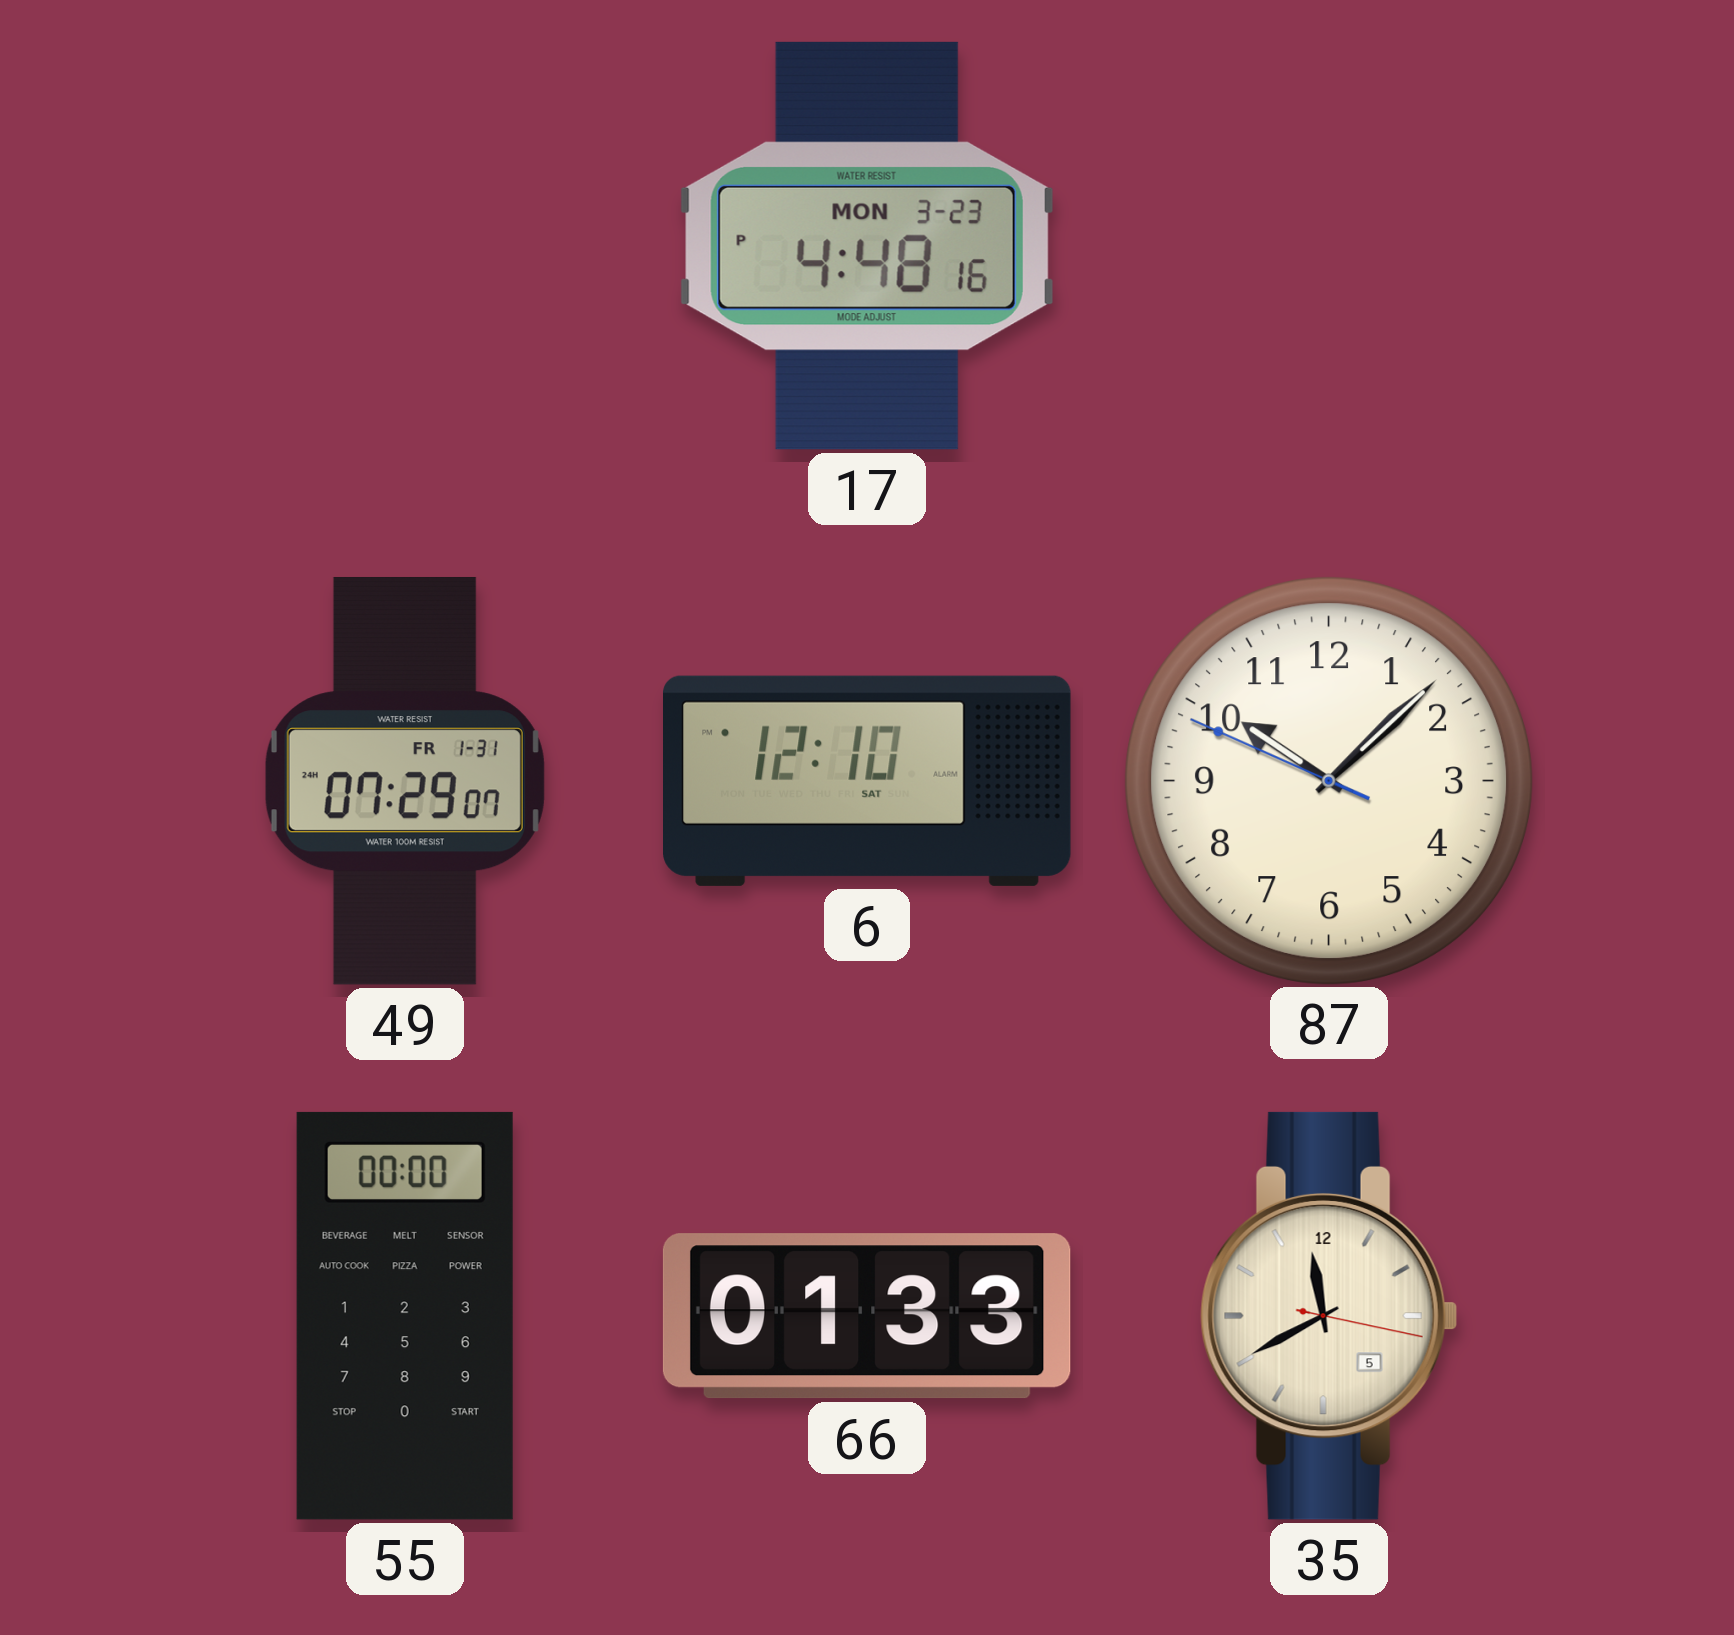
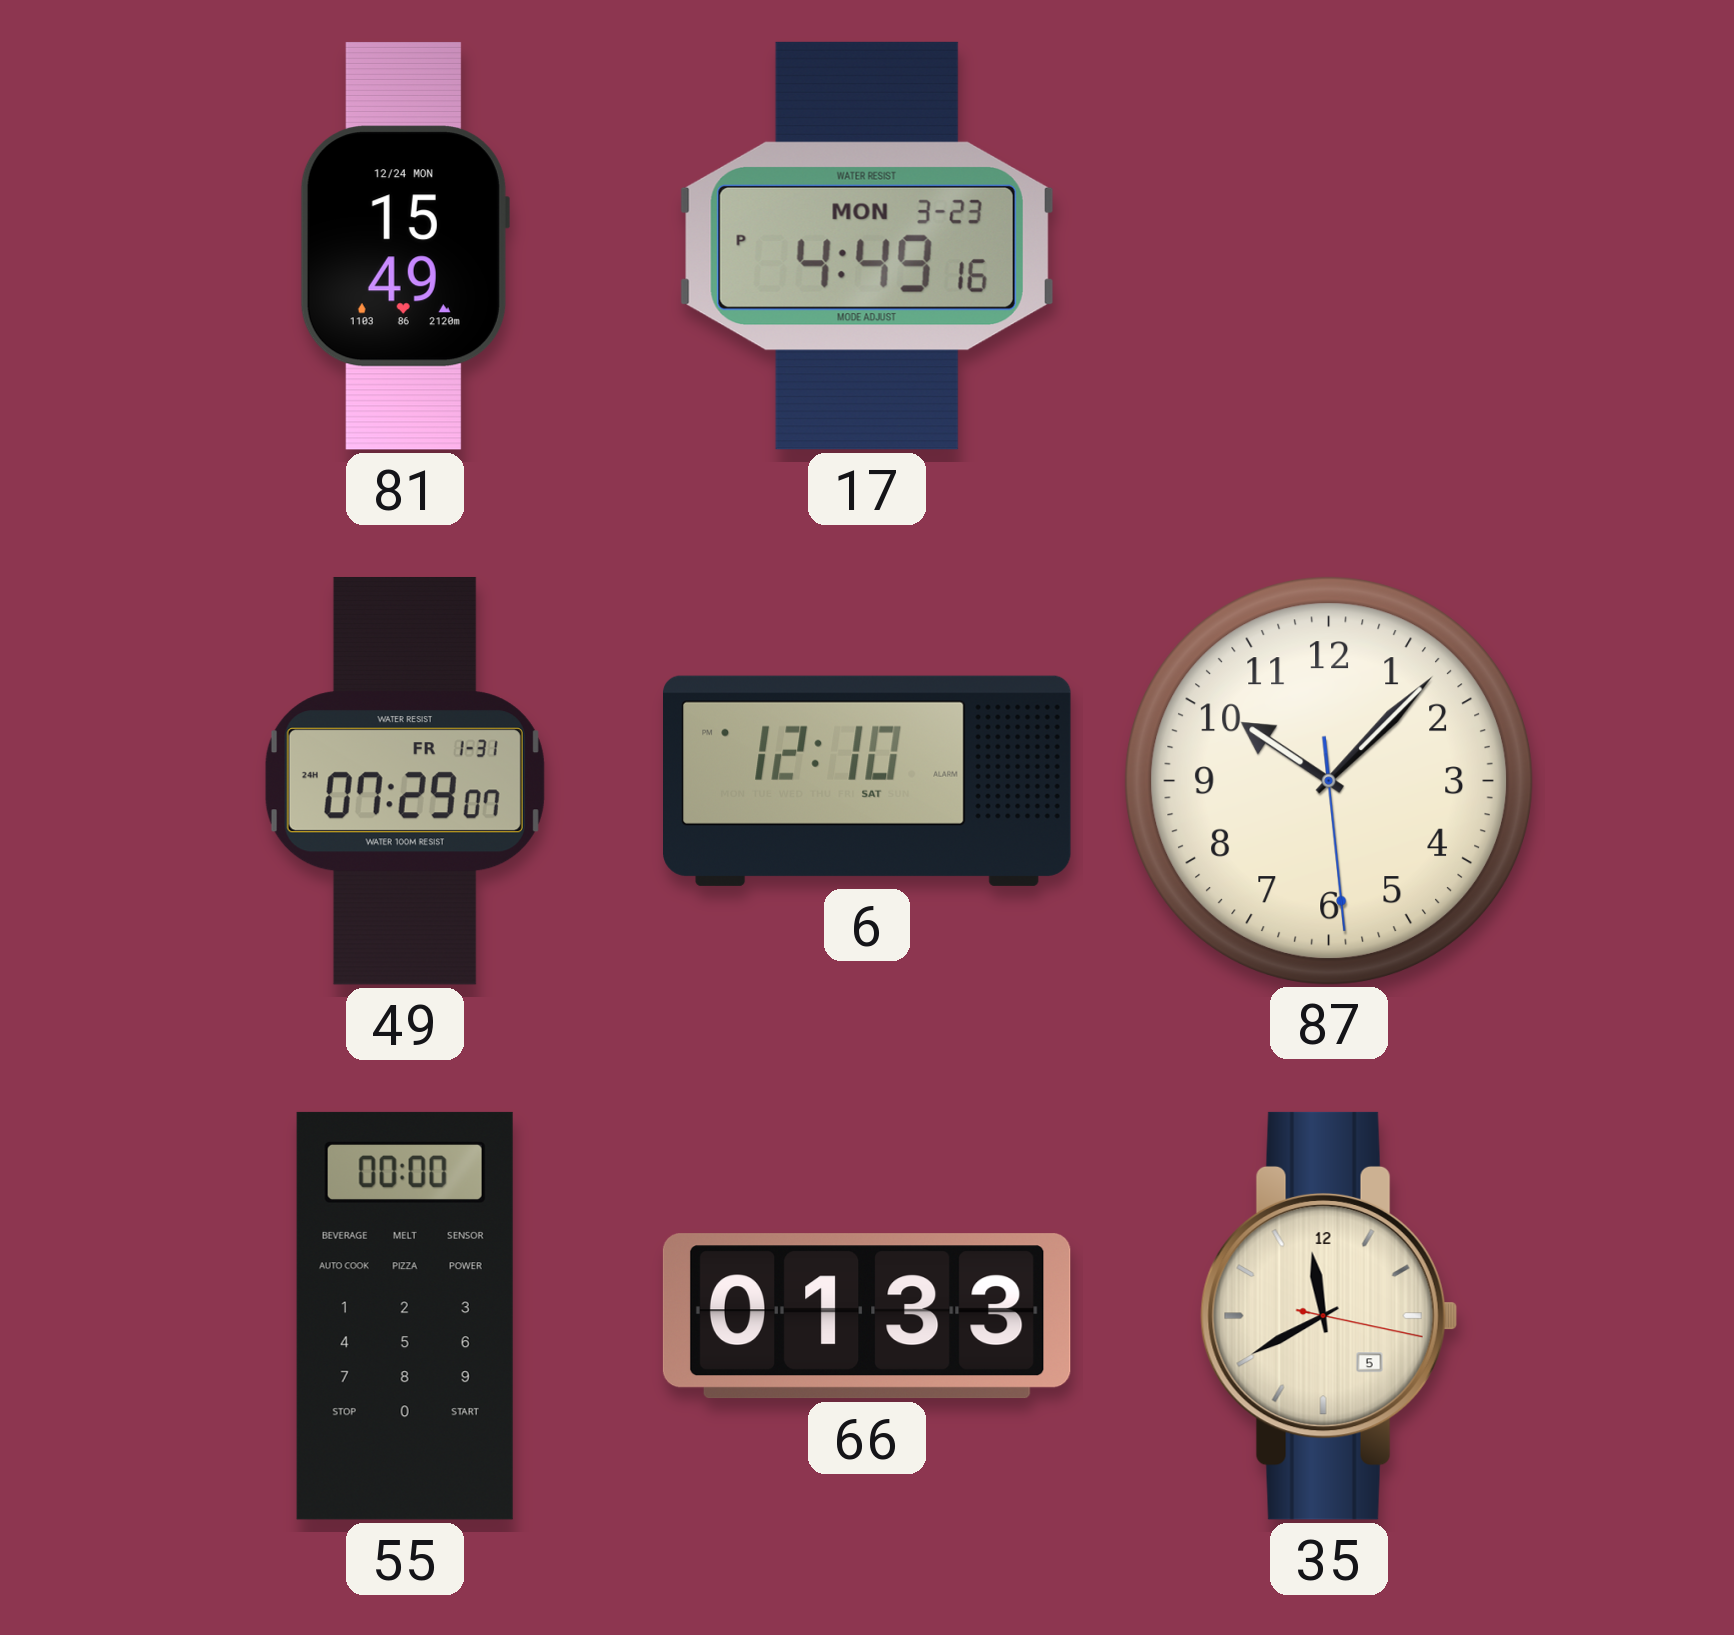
81: none -> 15:49 (404, 246)
17: 4:48 -> 4:49 (867, 246)
87: 10:07:49 -> 10:07:29 (1328, 780)
